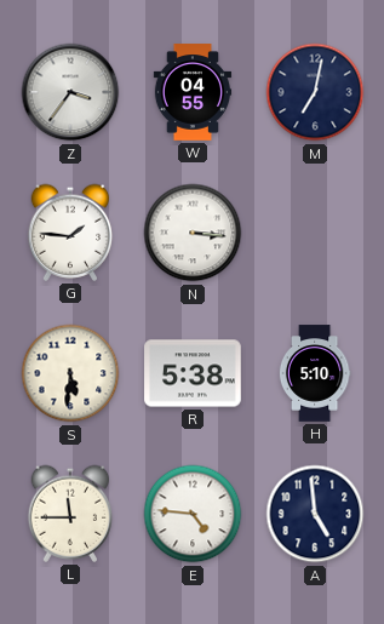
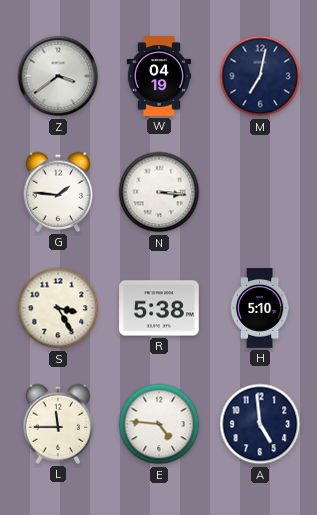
Z: 3:36 -> 3:39 (58, 76)
W: 04:55 -> 04:19 (159, 76)
S: 5:31 -> 3:25 (58, 308)
